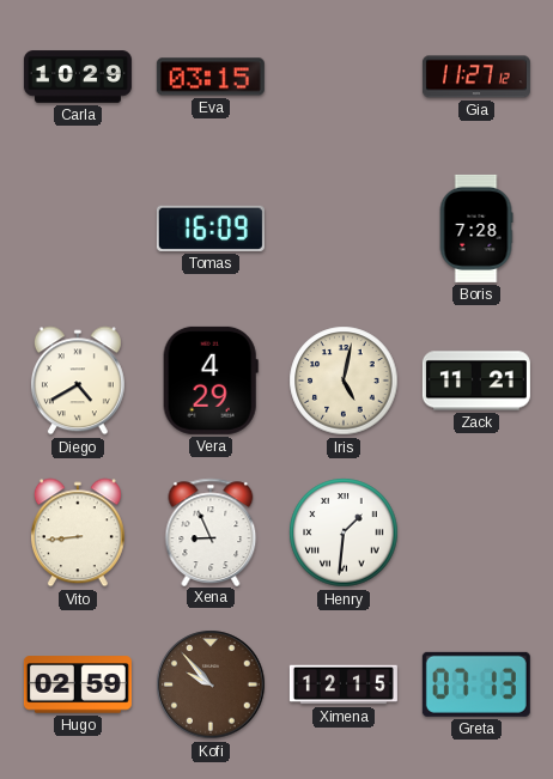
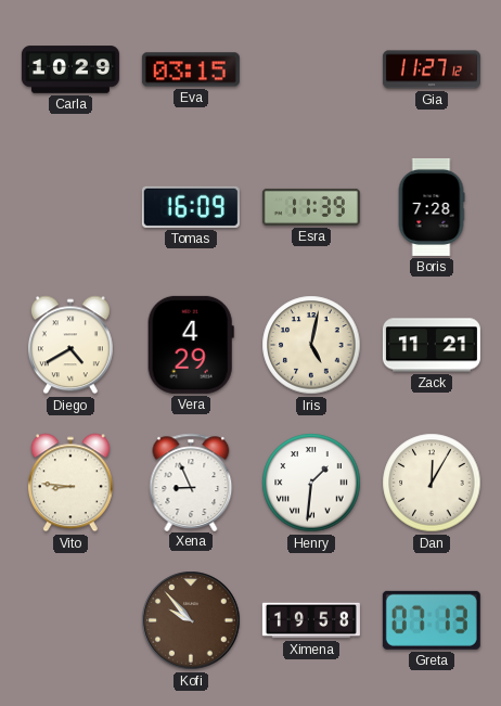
Esra: none -> 11:39 (311, 207)
Vito: 8:44 -> 8:46 (70, 483)
Dan: none -> 12:05 (432, 483)
Hugo: 02:59 -> none (78, 684)
Ximena: 12:15 -> 19:58 (311, 620)
